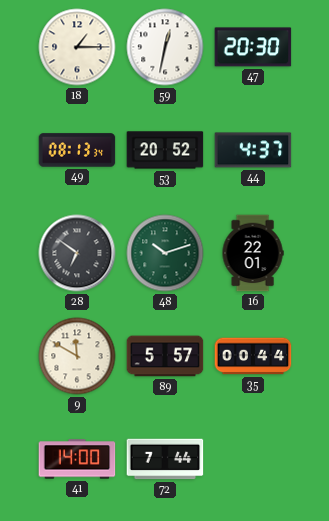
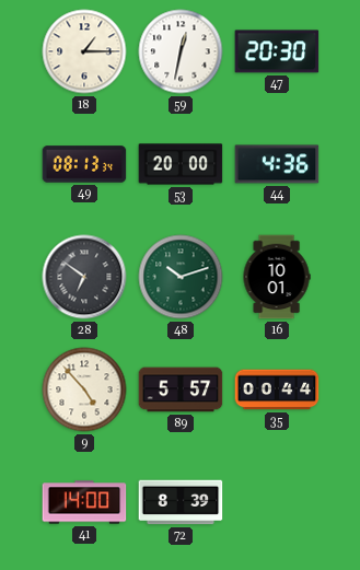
53: 20:52 -> 20:00 (181, 164)
44: 4:37 -> 4:36 (277, 164)
16: 22:01 -> 10:01 (277, 277)
9: 11:50 -> 4:53 (84, 389)
72: 7:44 -> 8:39 (181, 502)
